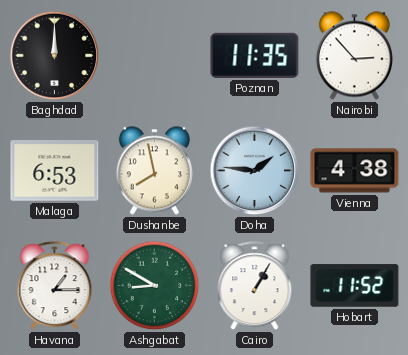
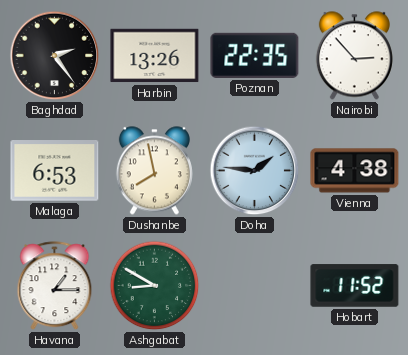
Baghdad: 12:00 -> 2:24 (55, 56)
Harbin: none -> 13:26 (155, 56)
Poznan: 11:35 -> 22:35 (255, 55)
Cairo: 1:05 -> none (255, 286)
